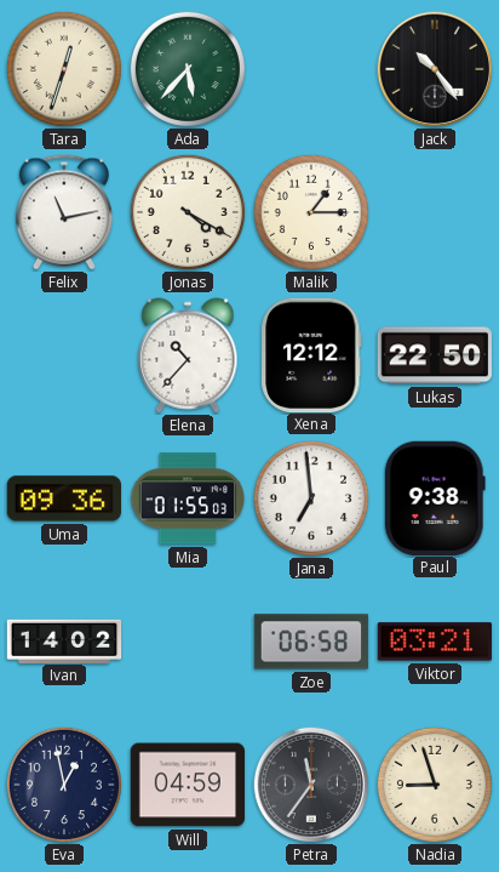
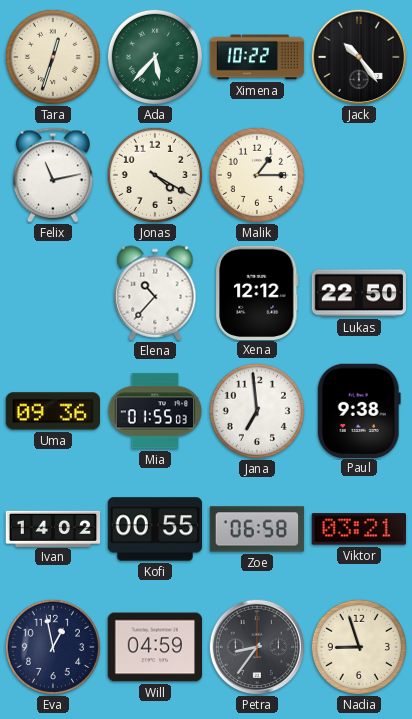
Ximena: none -> 10:22 (257, 57)
Kofi: none -> 00:55 (155, 529)
Petra: 11:36 -> 8:36 (256, 646)
